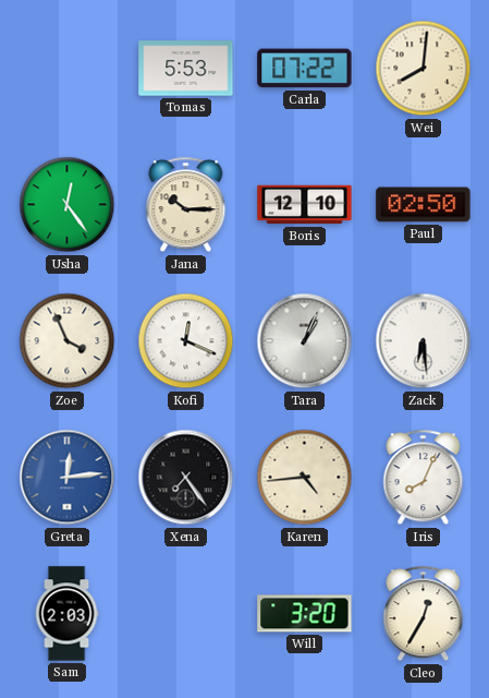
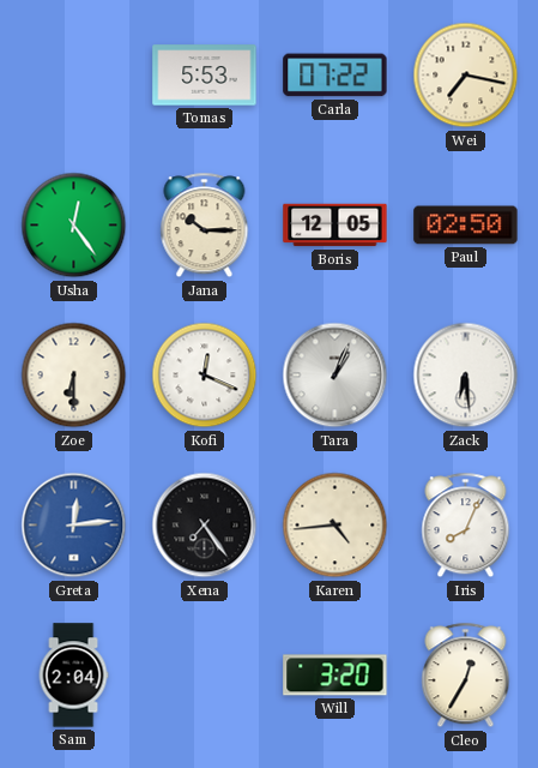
Wei: 8:01 -> 7:17 (466, 76)
Boris: 12:10 -> 12:05 (336, 226)
Zoe: 3:56 -> 6:30 (74, 376)
Sam: 2:03 -> 2:04 (73, 676)
